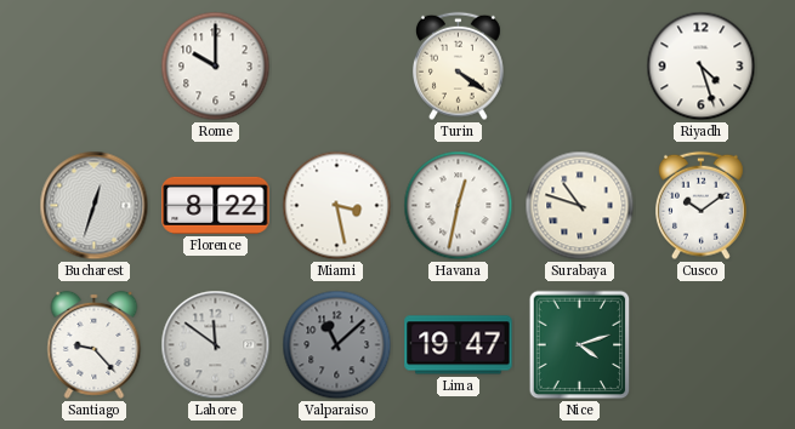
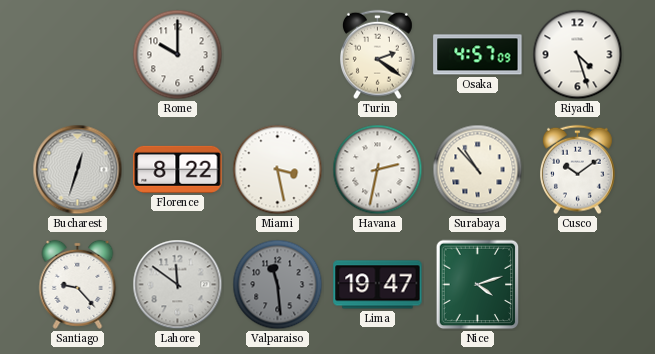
Turin: 4:21 -> 2:21 (378, 55)
Osaka: none -> 4:57 (478, 55)
Havana: 12:32 -> 2:32 (378, 170)
Surabaya: 10:48 -> 10:53 (478, 170)
Valparaiso: 11:08 -> 11:29 (278, 285)
